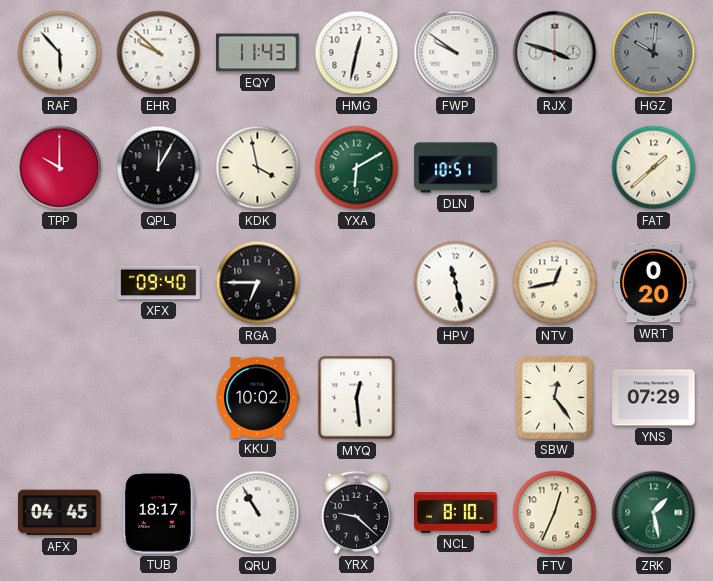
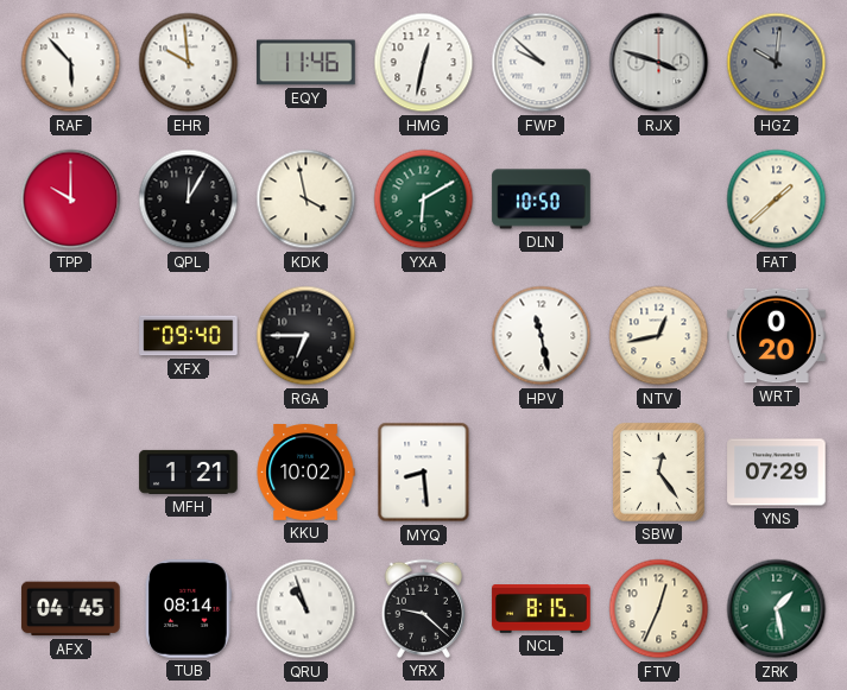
EHR: 9:52 -> 9:59 (189, 63)
EQY: 11:43 -> 11:46 (306, 63)
FWP: 9:51 -> 9:52 (542, 63)
DLN: 10:51 -> 10:50 (542, 200)
MFH: none -> 1:21 (189, 471)
MYQ: 12:29 -> 8:29 (424, 473)
TUB: 18:17 -> 08:14 (189, 609)
QRU: 10:55 -> 10:57 (306, 609)
NCL: 8:10 -> 8:15 (542, 609)
